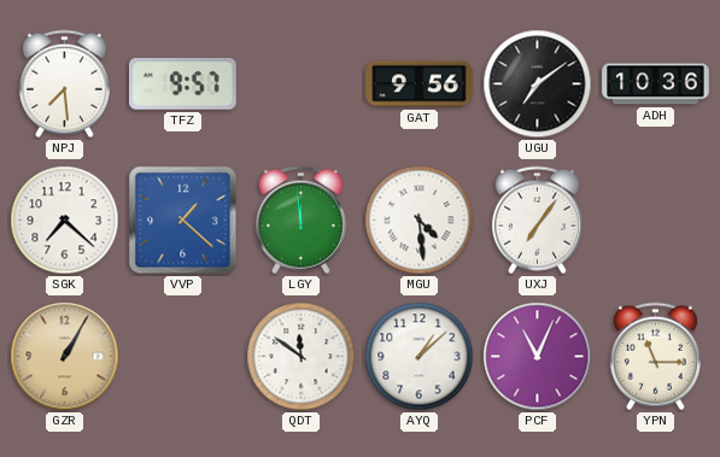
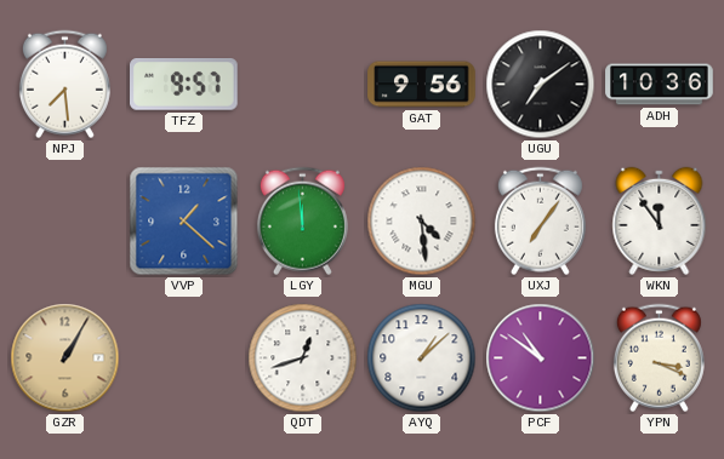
SGK: 7:22 -> none (65, 221)
WKN: none -> 11:54 (660, 220)
QDT: 11:51 -> 12:42 (303, 358)
PCF: 11:04 -> 10:51 (541, 358)
YPN: 11:15 -> 3:19 (659, 358)
